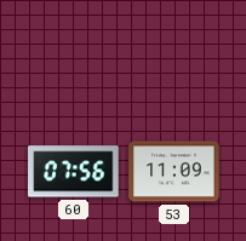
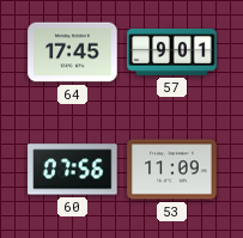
64: none -> 17:45 (73, 53)
57: none -> 9:01 (172, 51)
